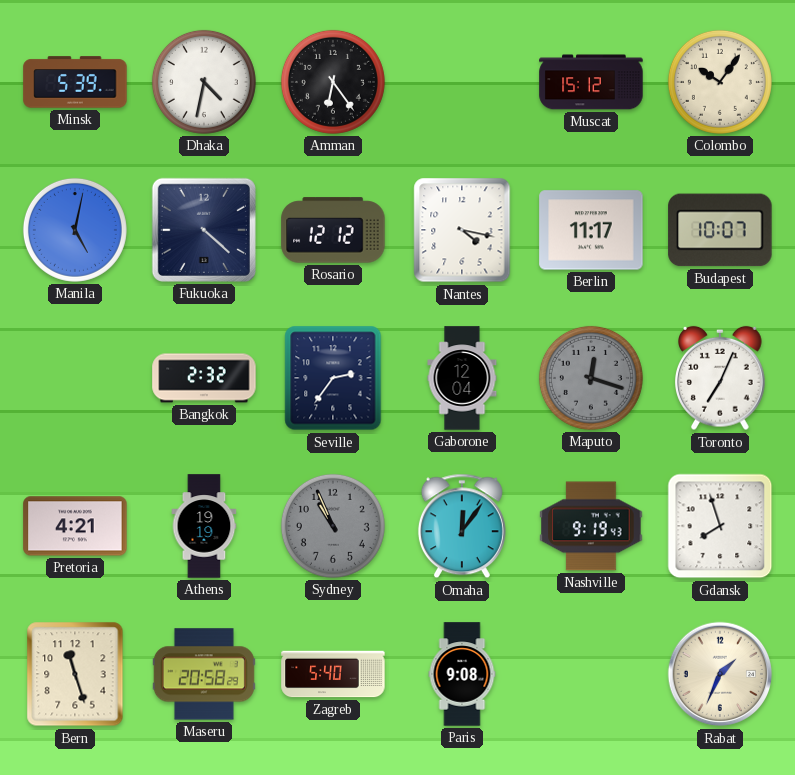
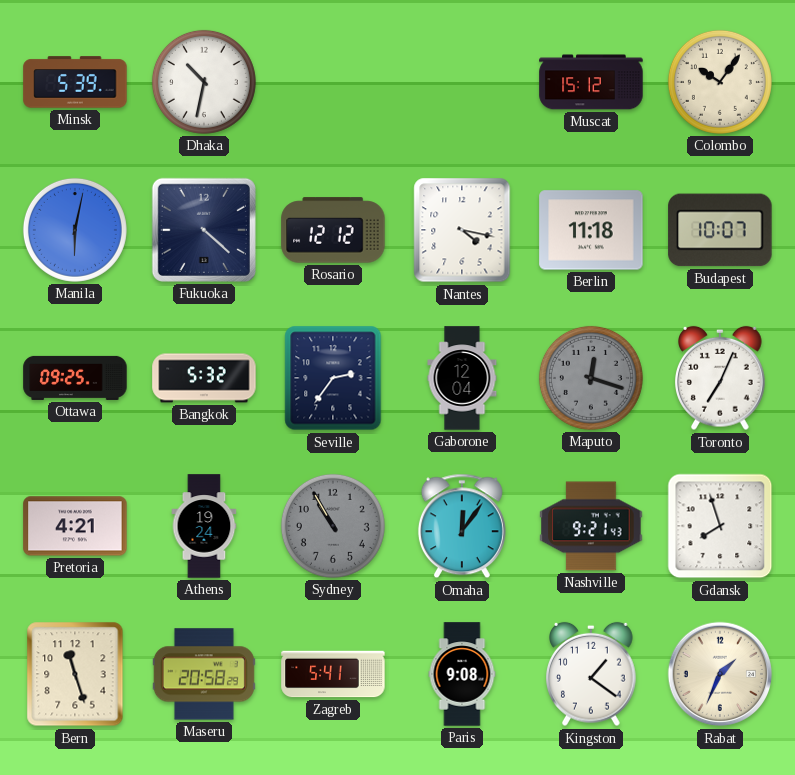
Dhaka: 4:32 -> 10:32 (204, 82)
Amman: 6:24 -> none (333, 82)
Manila: 5:02 -> 6:02 (75, 230)
Berlin: 11:17 -> 11:18 (591, 230)
Ottawa: none -> 09:25 (75, 378)
Bangkok: 2:32 -> 5:32 (204, 378)
Athens: 19:19 -> 19:24 (204, 526)
Sydney: 10:56 -> 10:55 (333, 526)
Nashville: 9:19 -> 9:21 (591, 526)
Zagreb: 5:40 -> 5:41 (333, 674)
Kingston: none -> 1:21 (592, 674)
